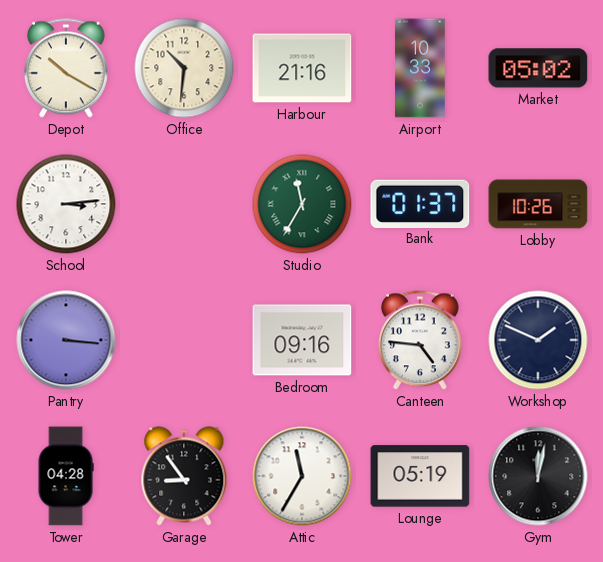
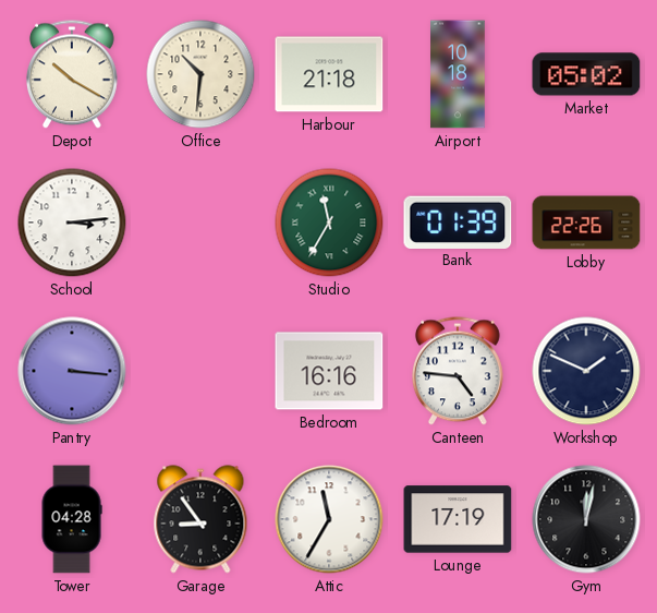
Harbour: 21:16 -> 21:18 (329, 74)
Airport: 10:33 -> 10:18 (458, 74)
Bank: 01:37 -> 01:39 (458, 221)
Lobby: 10:26 -> 22:26 (586, 223)
Bedroom: 09:16 -> 16:16 (329, 371)
Lounge: 05:19 -> 17:19 (458, 519)
